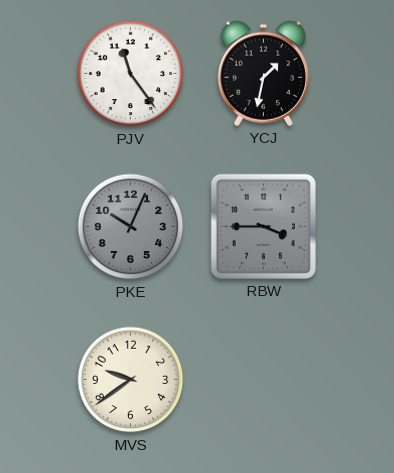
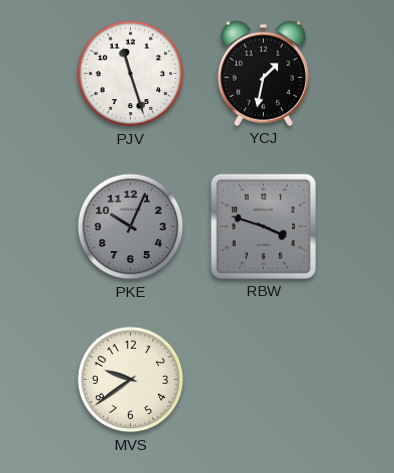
PJV: 11:24 -> 11:27 (131, 74)
RBW: 3:45 -> 3:48 (263, 226)
